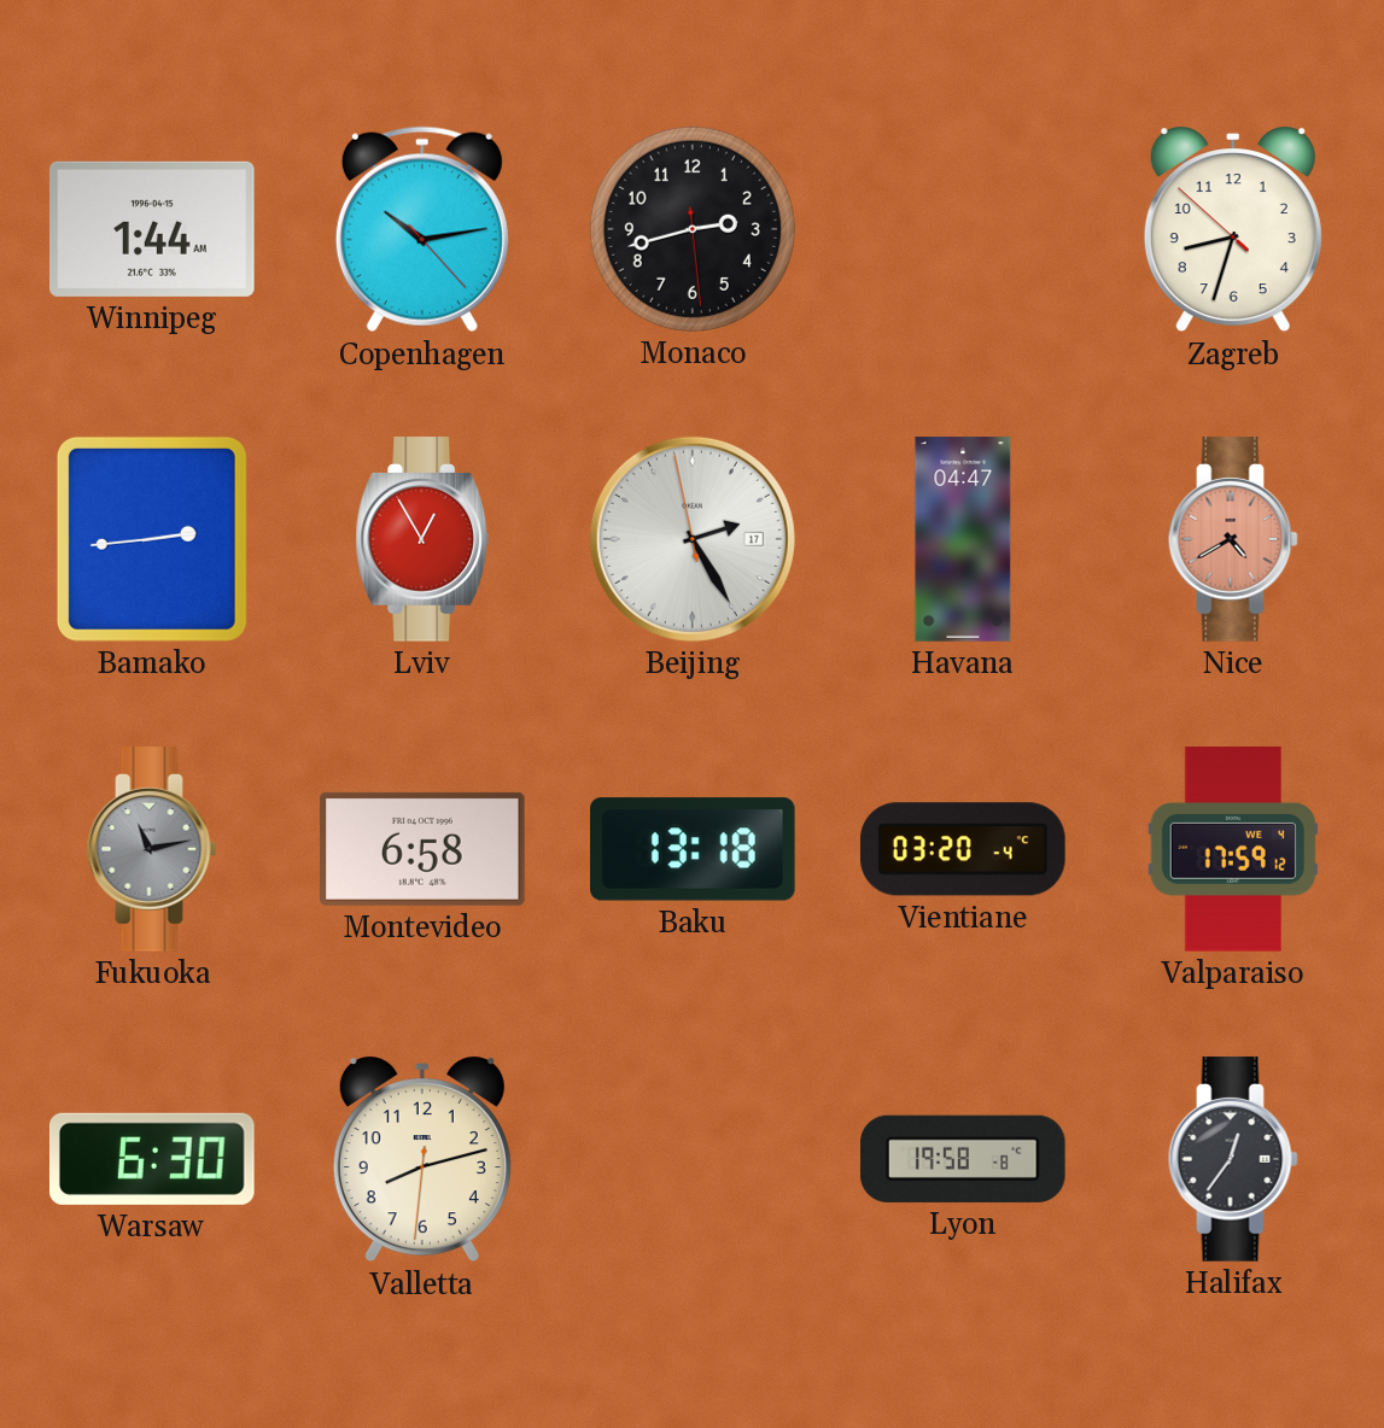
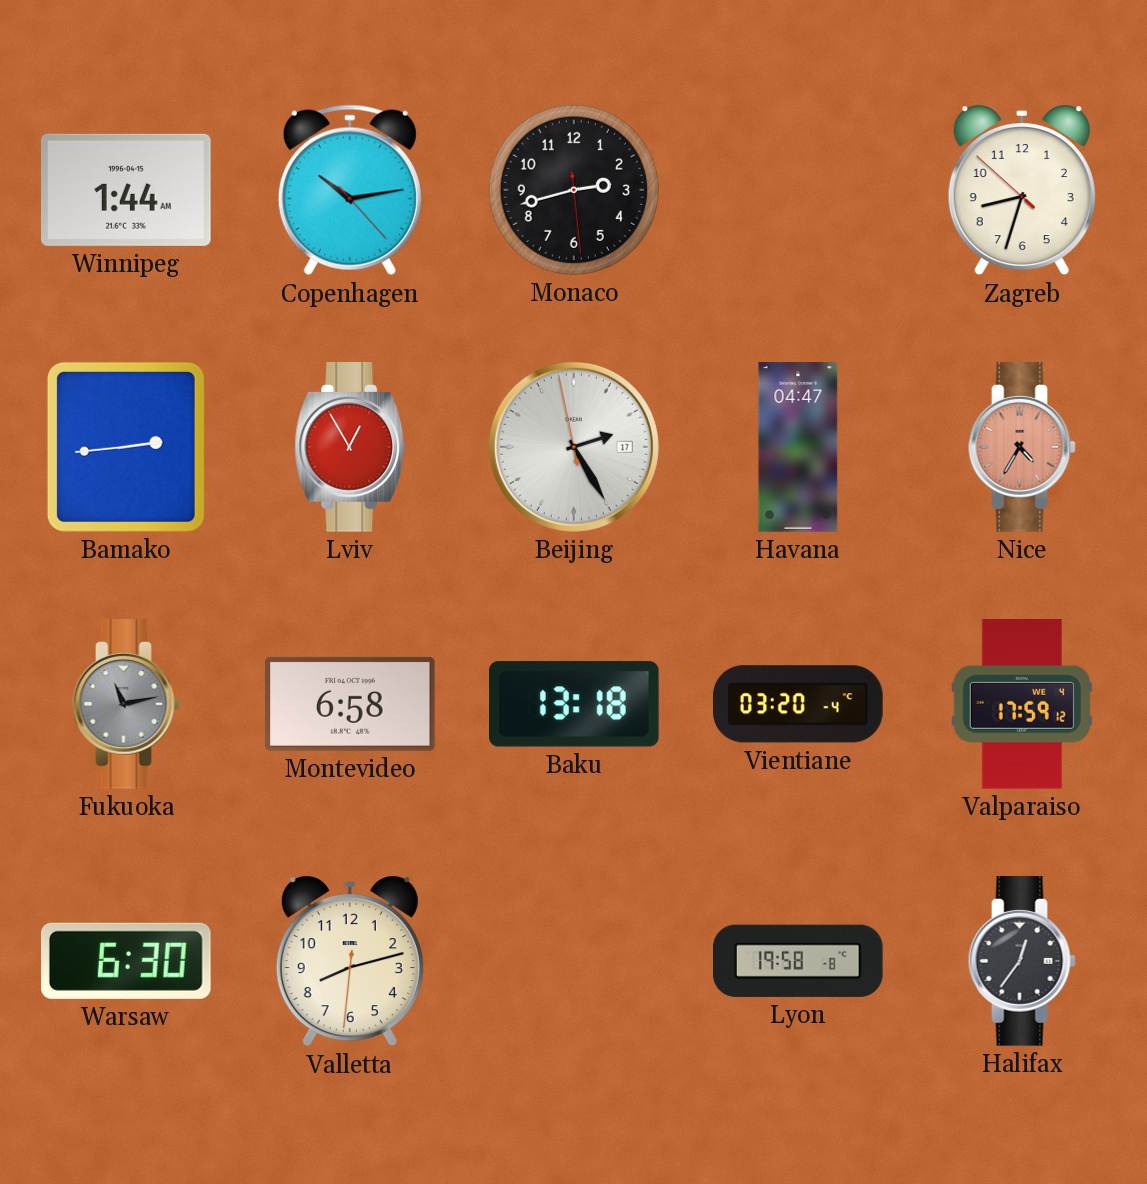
Nice: 4:40 -> 4:35 (1022, 447)
